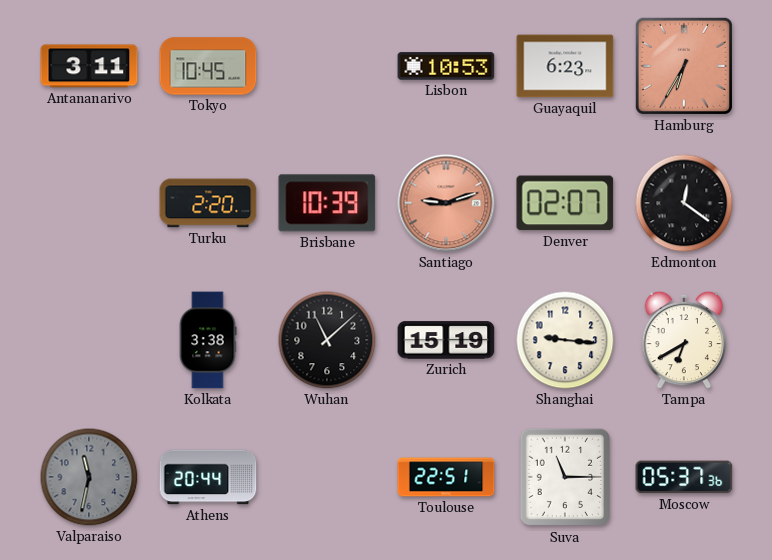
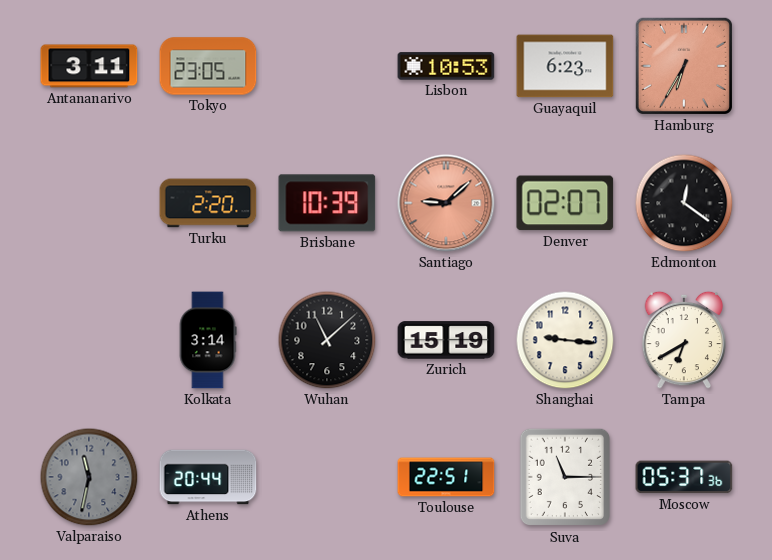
Tokyo: 10:45 -> 23:05 (208, 66)
Santiago: 9:12 -> 9:08 (446, 203)
Kolkata: 3:38 -> 3:14 (208, 340)
